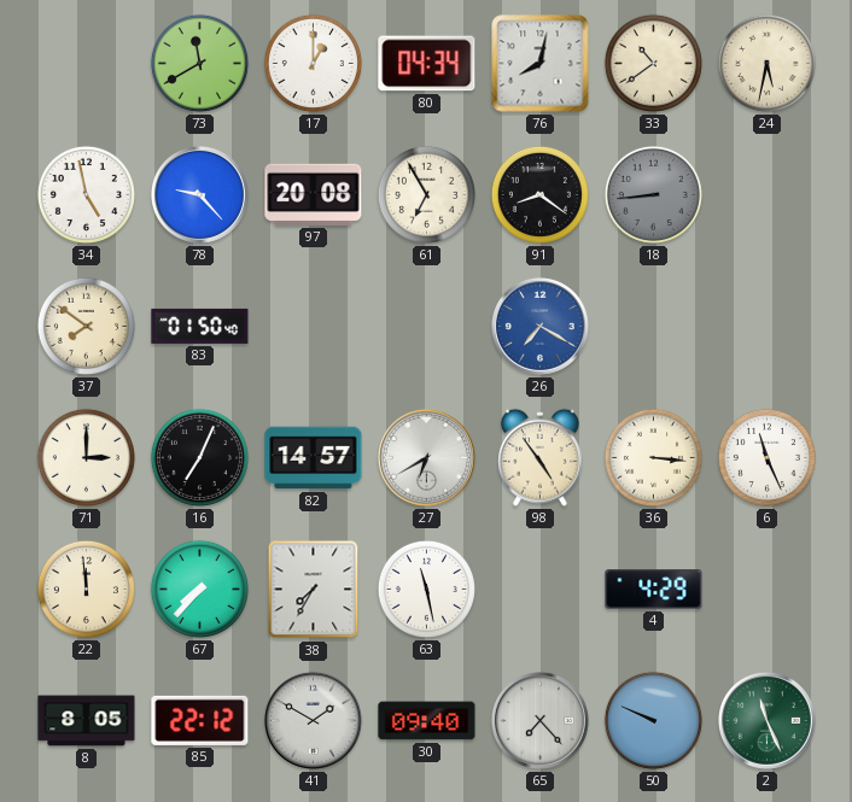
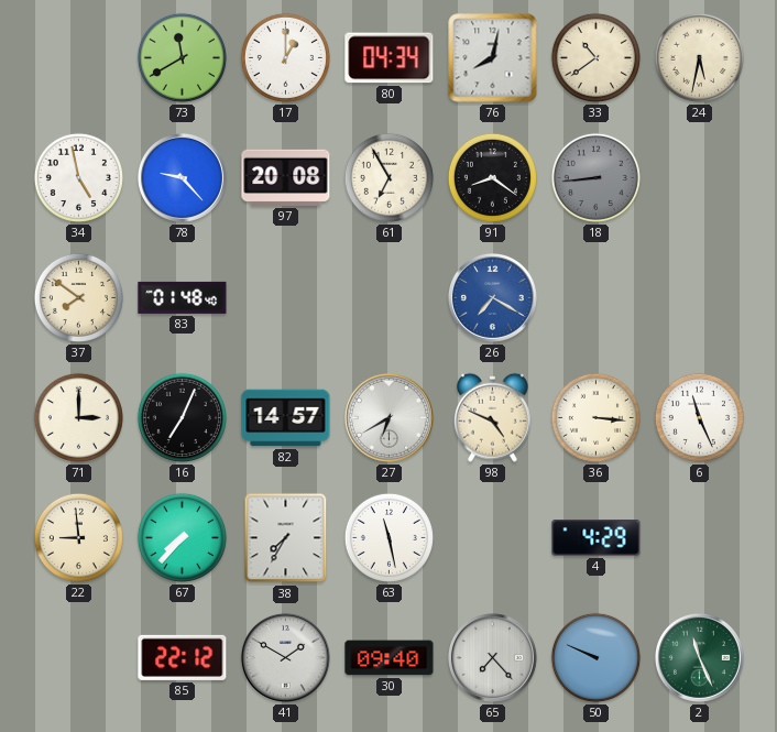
83: 01:50 -> 01:48 (183, 297)
98: 4:54 -> 4:49 (492, 417)
22: 11:59 -> 8:59 (78, 537)
8: 8:05 -> none (87, 721)
